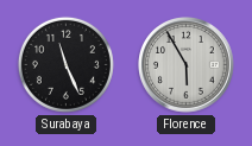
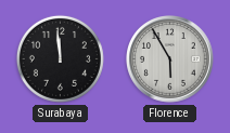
Surabaya: 11:26 -> 11:59 (60, 58)
